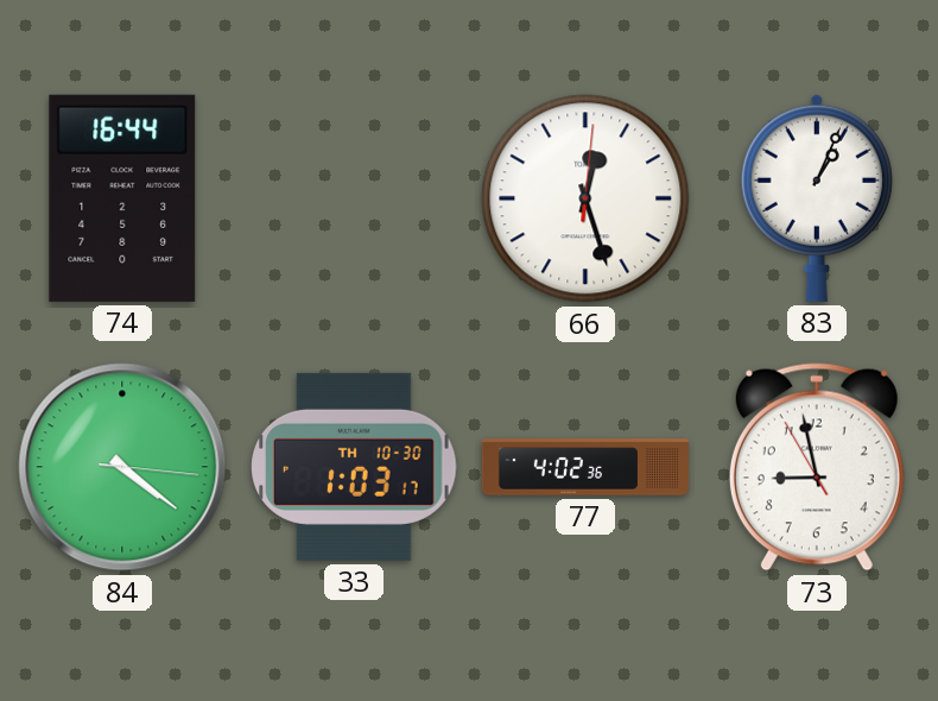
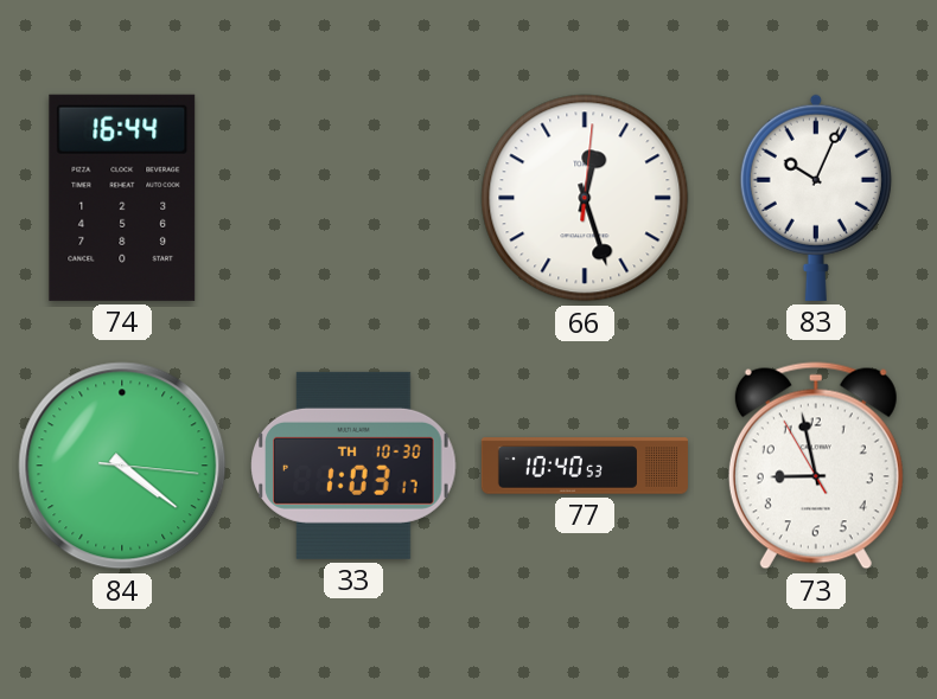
83: 1:04 -> 10:04 (816, 198)
77: 4:02 -> 10:40 (585, 466)
